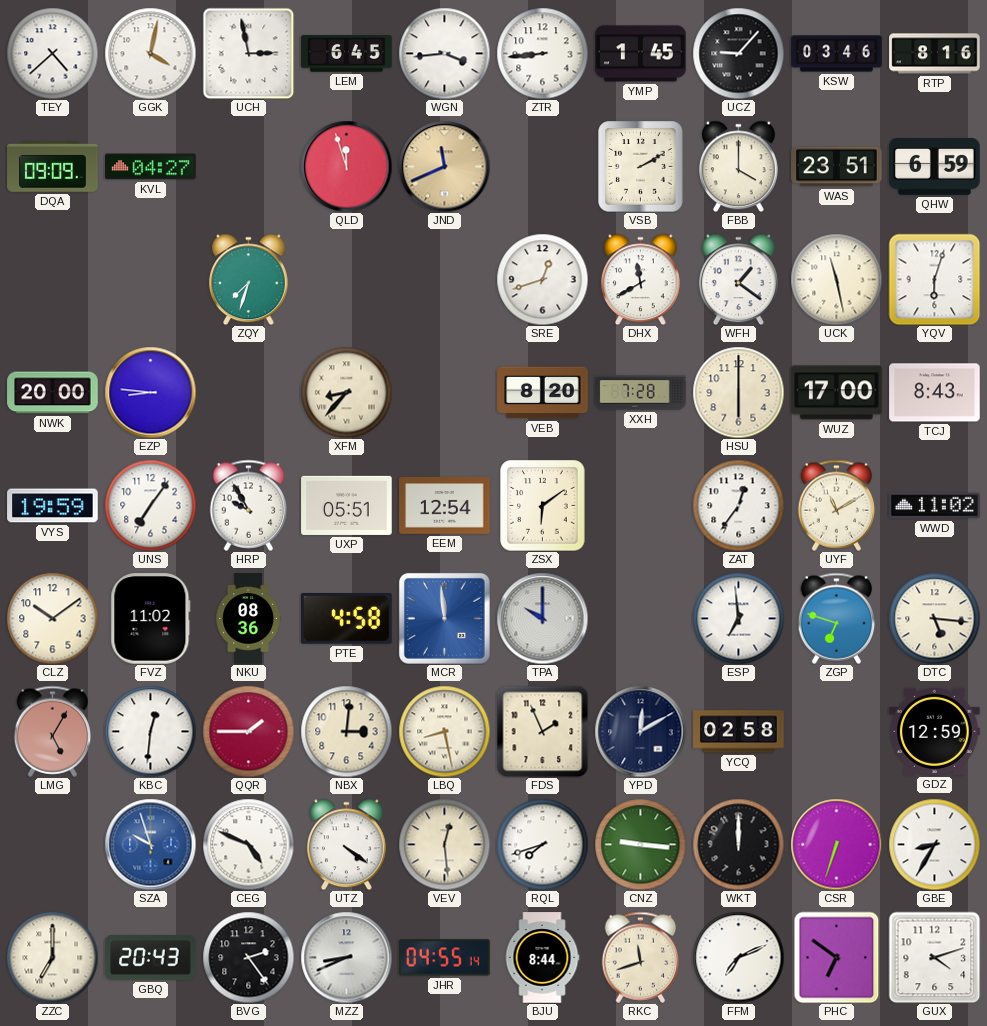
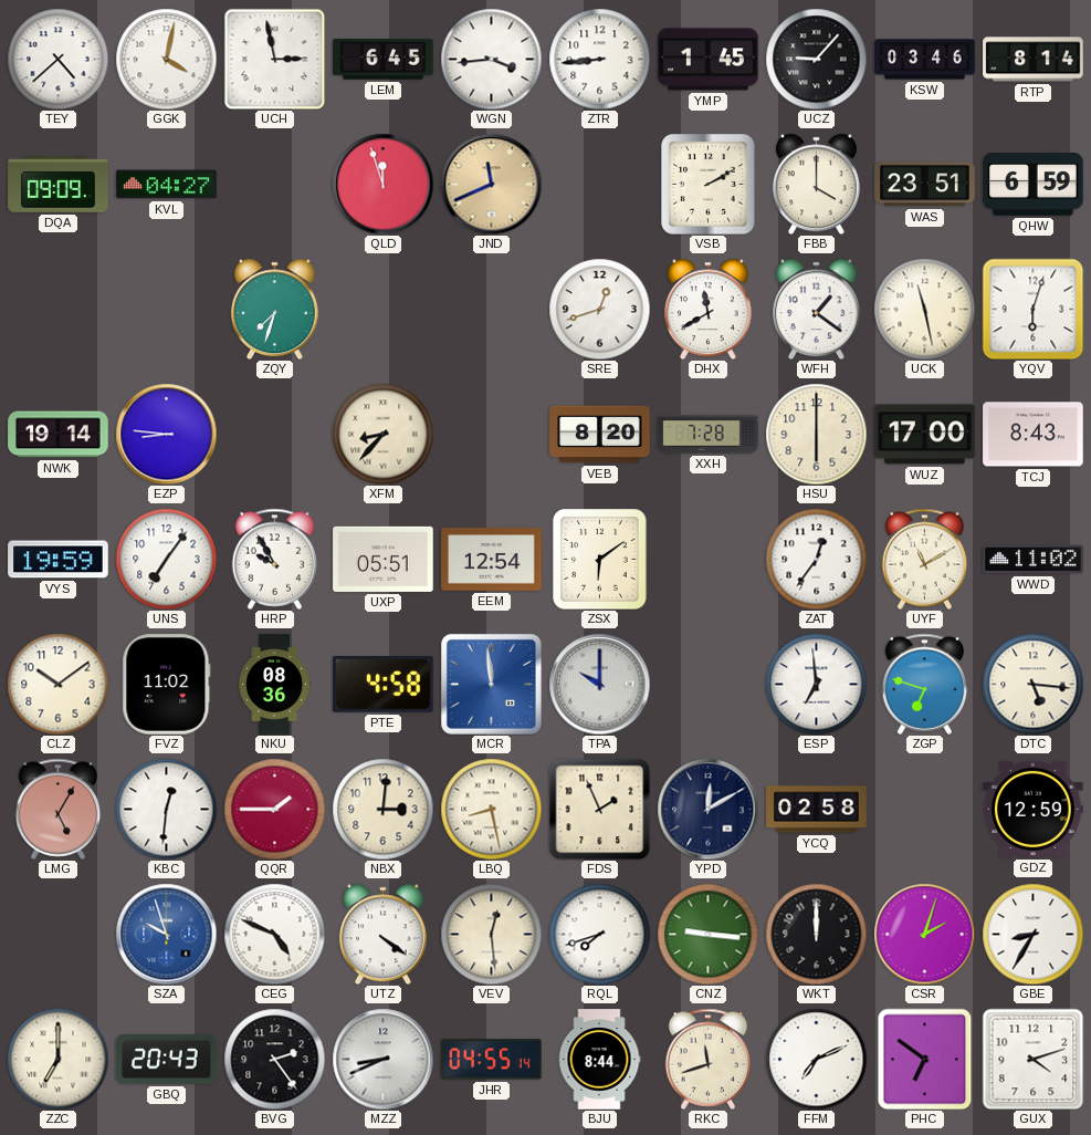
RTP: 8:16 -> 8:14 (1034, 60)
NWK: 20:00 -> 19:14 (59, 435)
CSR: 6:33 -> 2:03 (924, 934)
